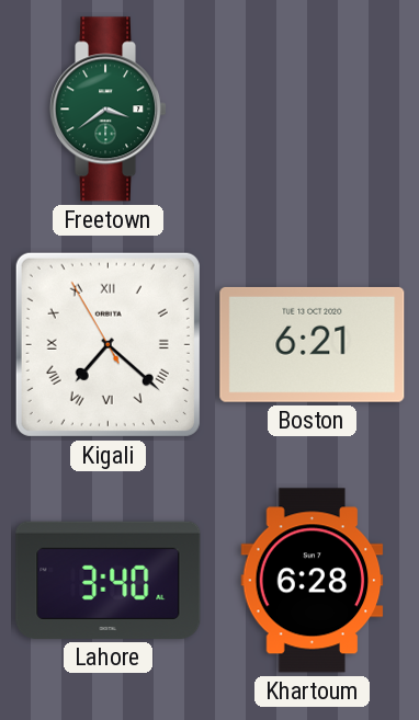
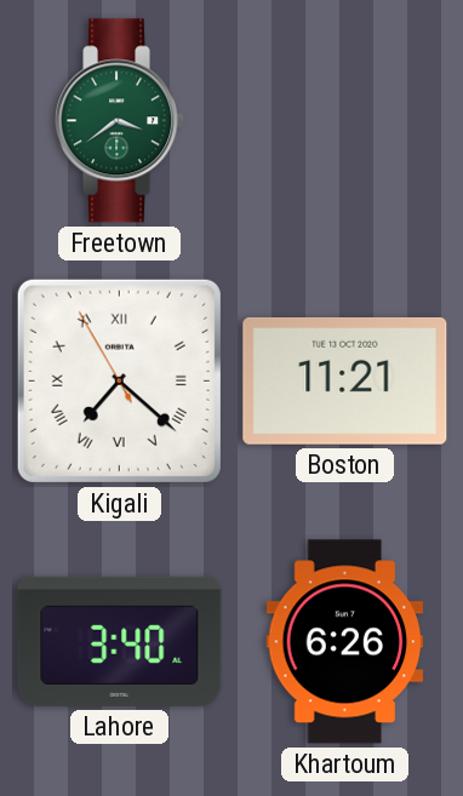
Boston: 6:21 -> 11:21 (345, 380)
Khartoum: 6:28 -> 6:26 (345, 642)
